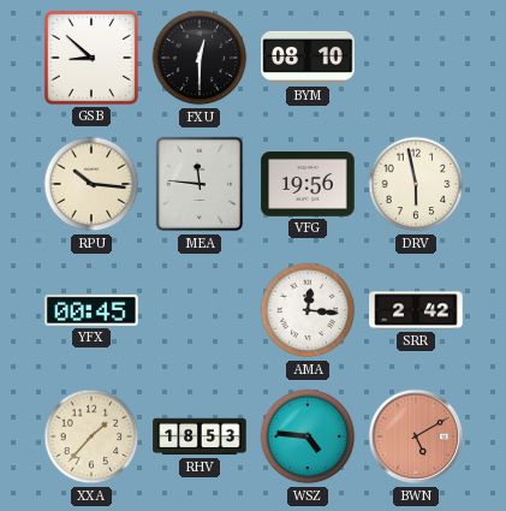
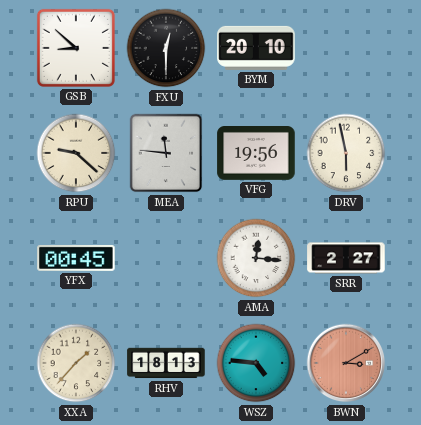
BYM: 08:10 -> 20:10 (256, 48)
RPU: 10:16 -> 9:22 (76, 153)
SRR: 2:42 -> 2:27 (346, 258)
RHV: 18:53 -> 18:13 (166, 363)
BWN: 5:10 -> 3:10 (346, 363)
